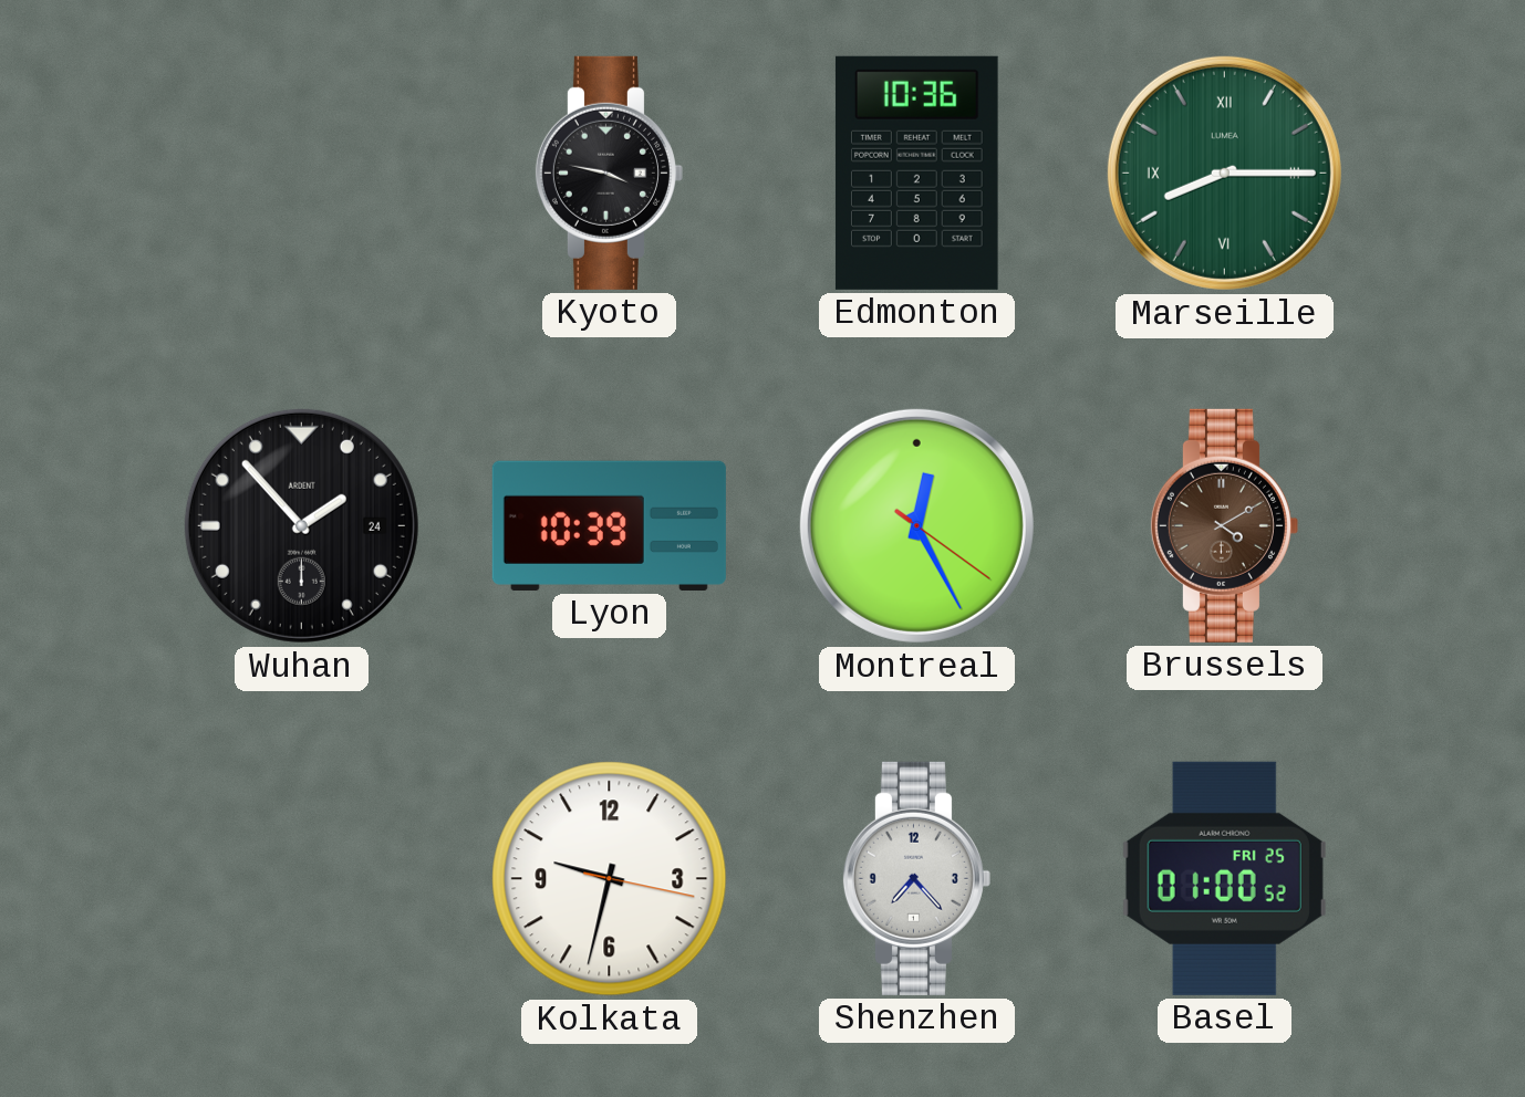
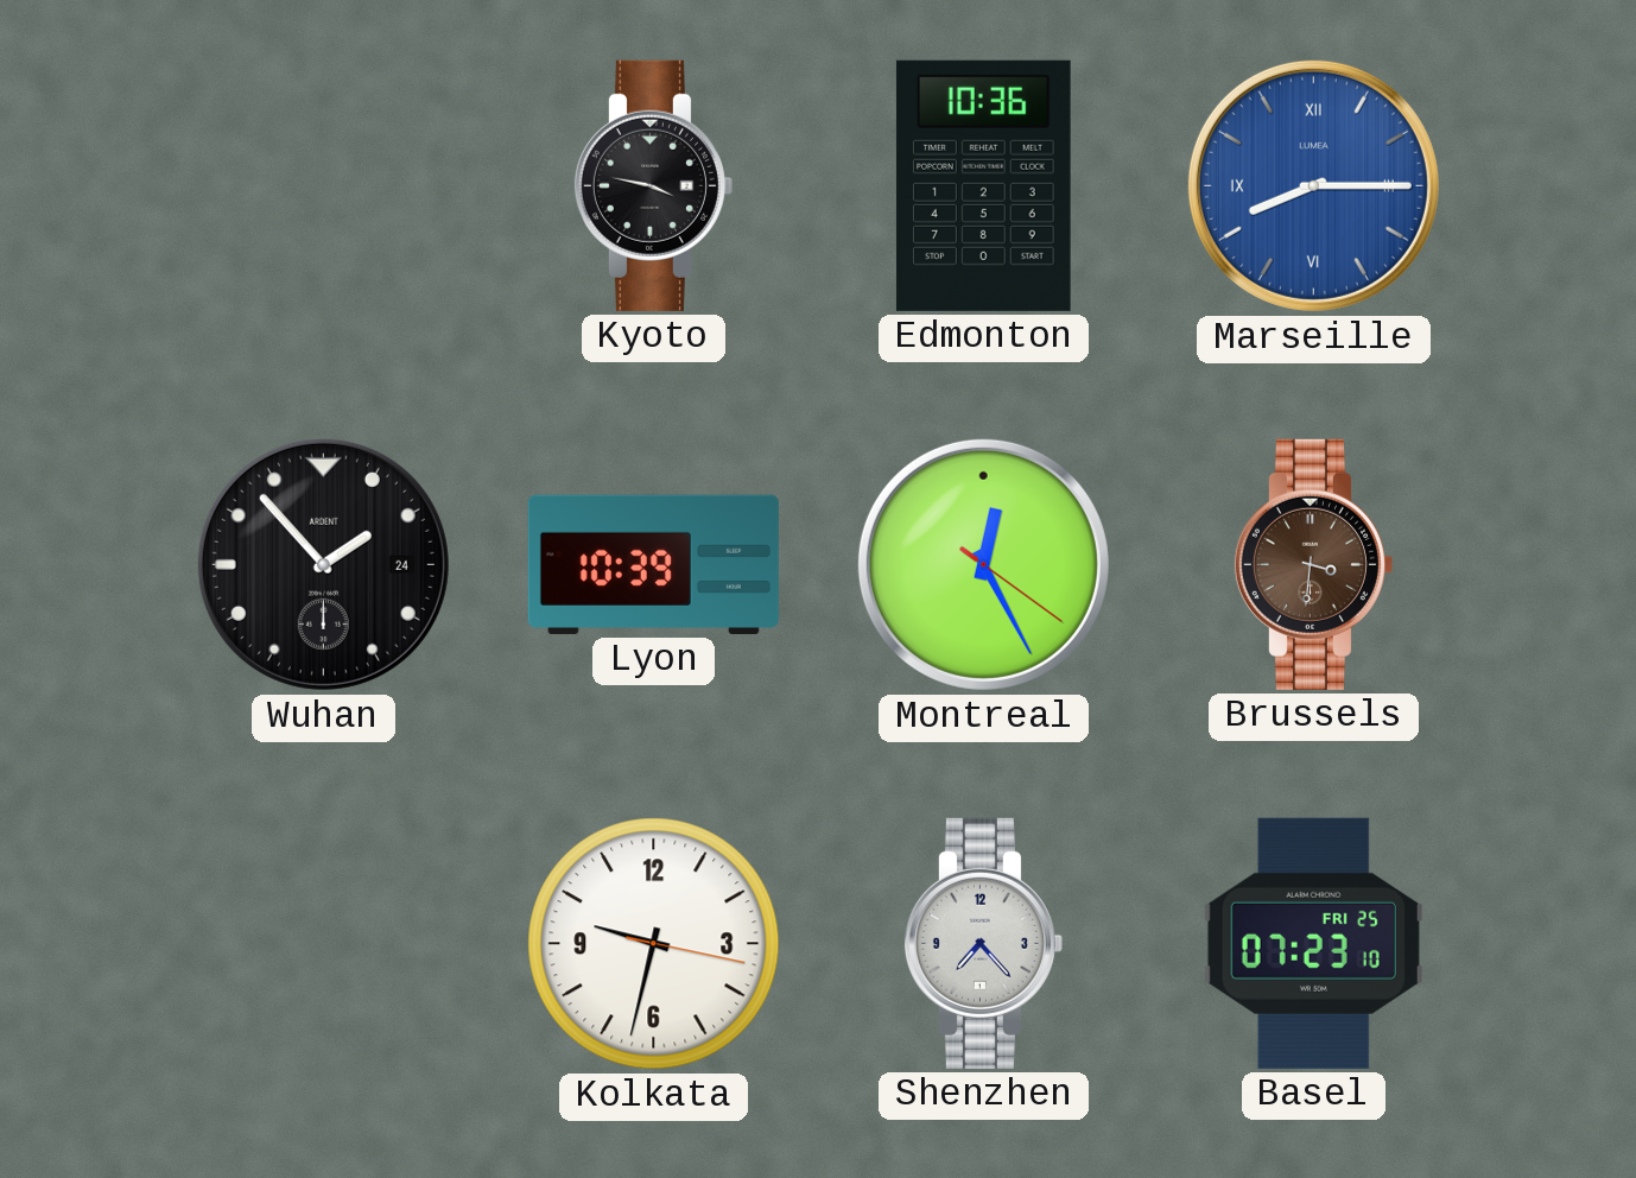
Marseille dial: green -> blue (1313, 185)
Brussels: 4:10 -> 3:31 (1313, 564)
Basel: 01:00 -> 07:23 (1313, 943)
